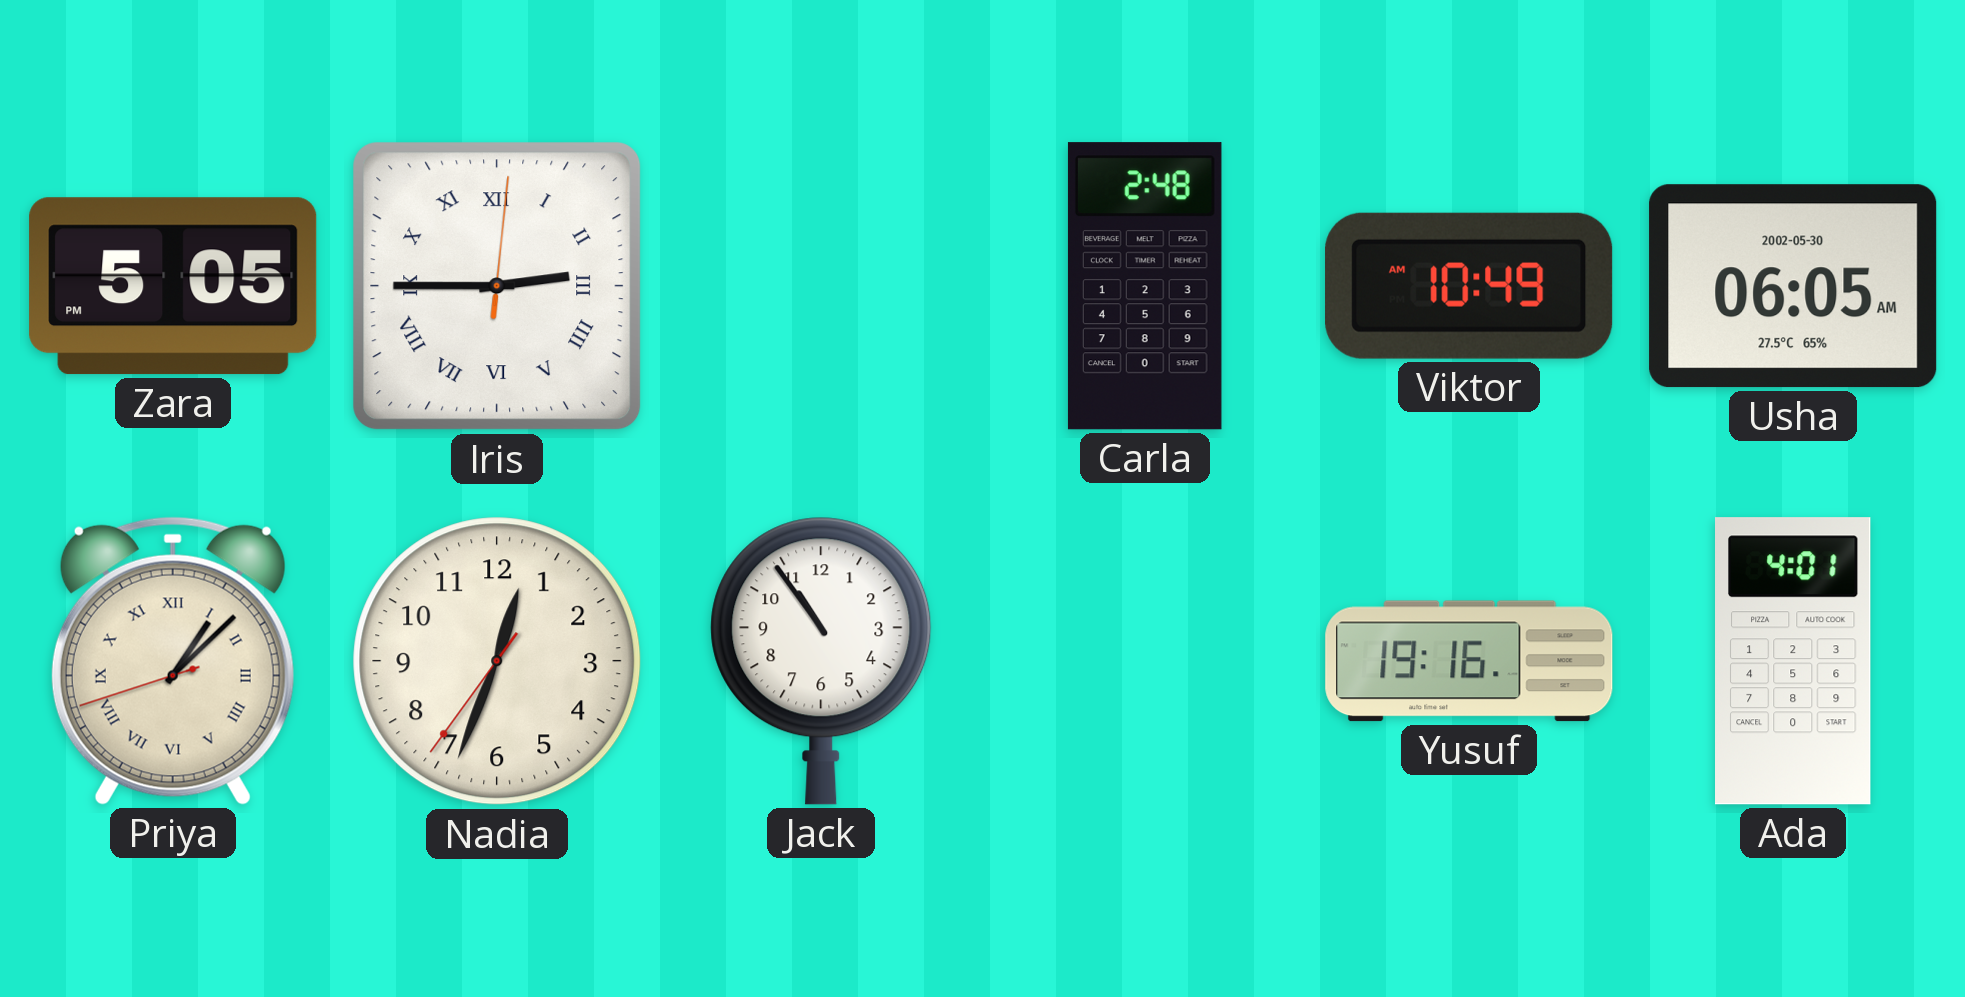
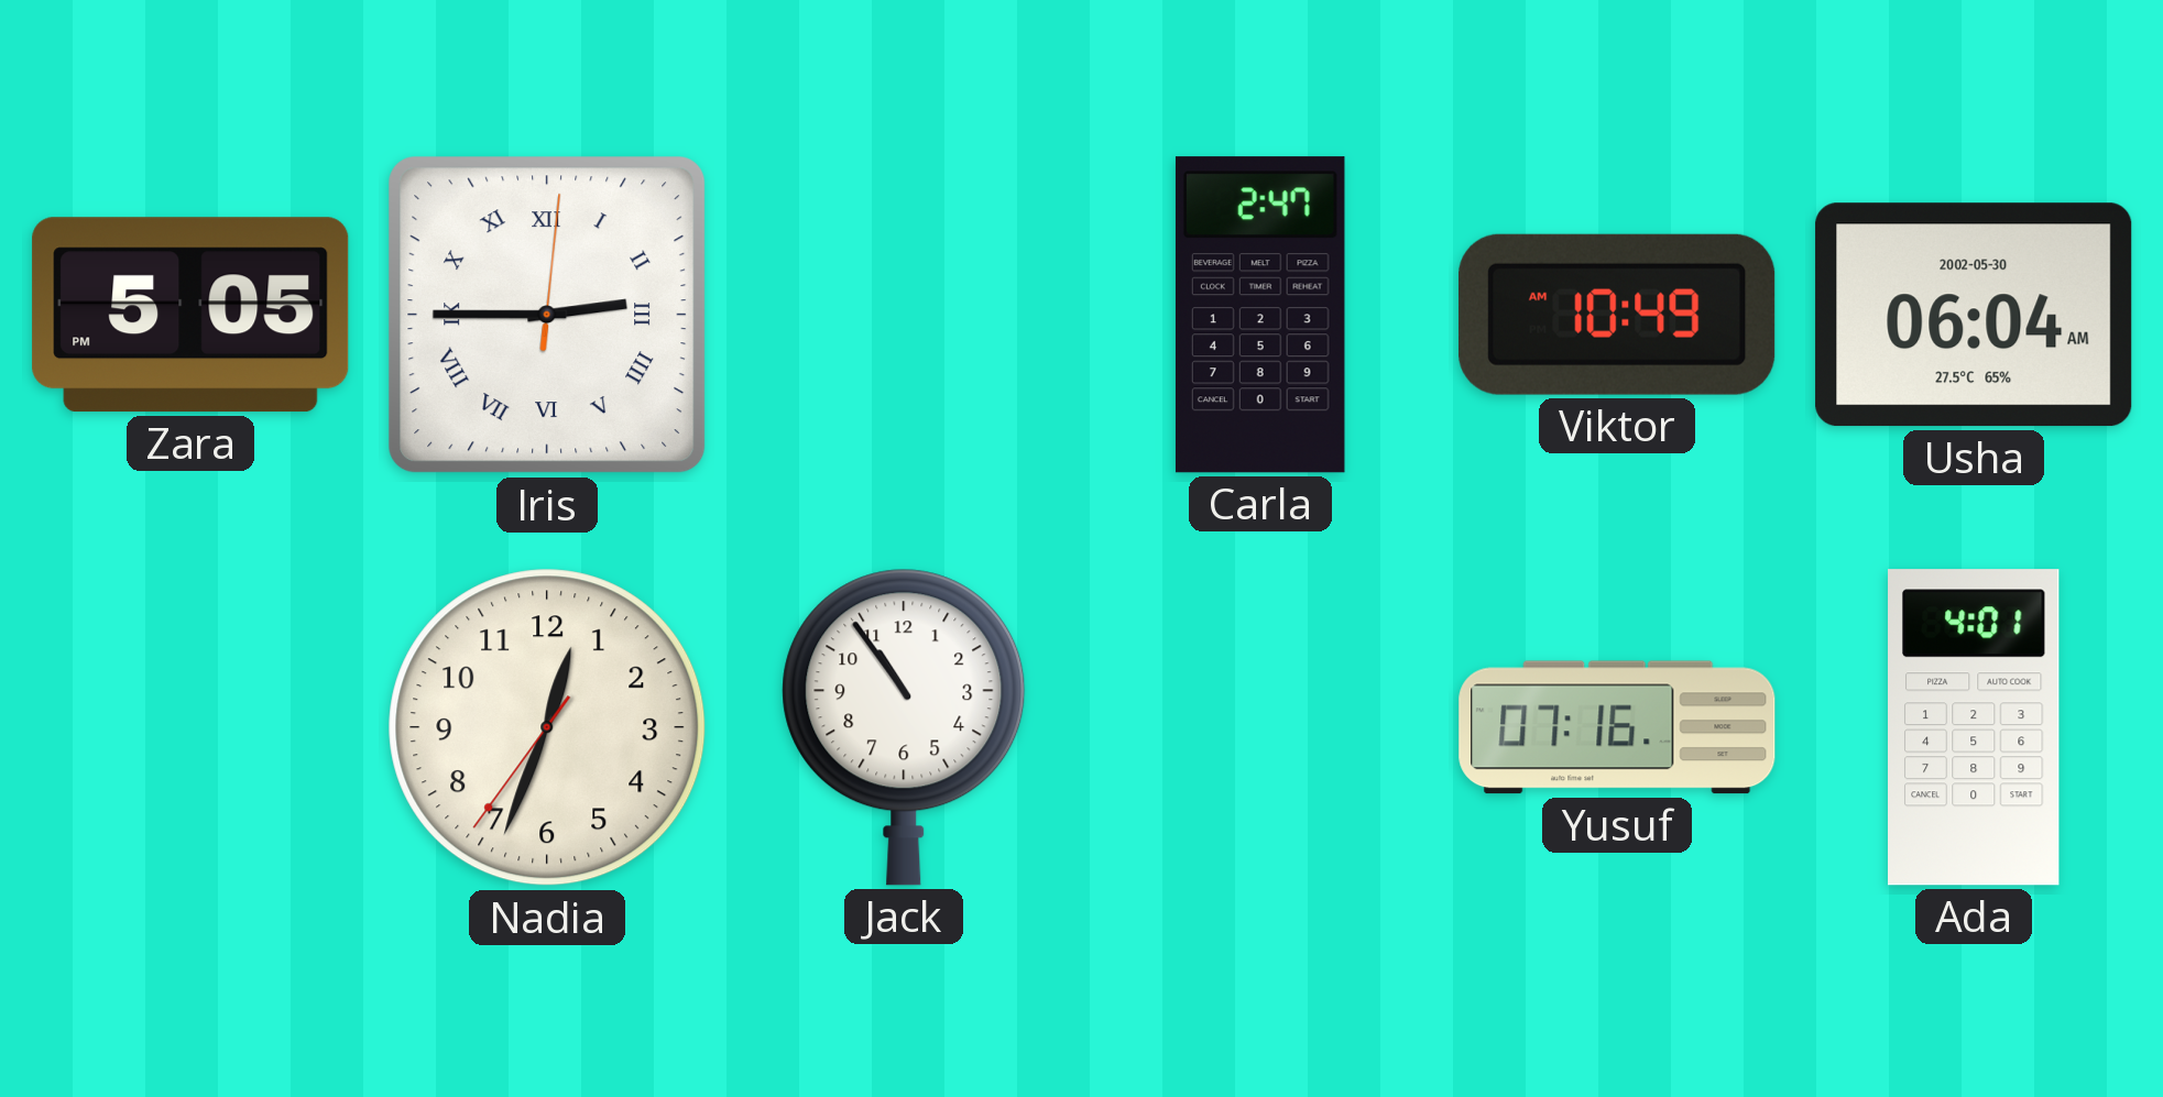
Carla: 2:48 -> 2:47 (1260, 315)
Usha: 06:05 -> 06:04 (1974, 315)
Priya: 1:07 -> none (173, 661)
Yusuf: 19:16 -> 07:16 (1617, 727)
